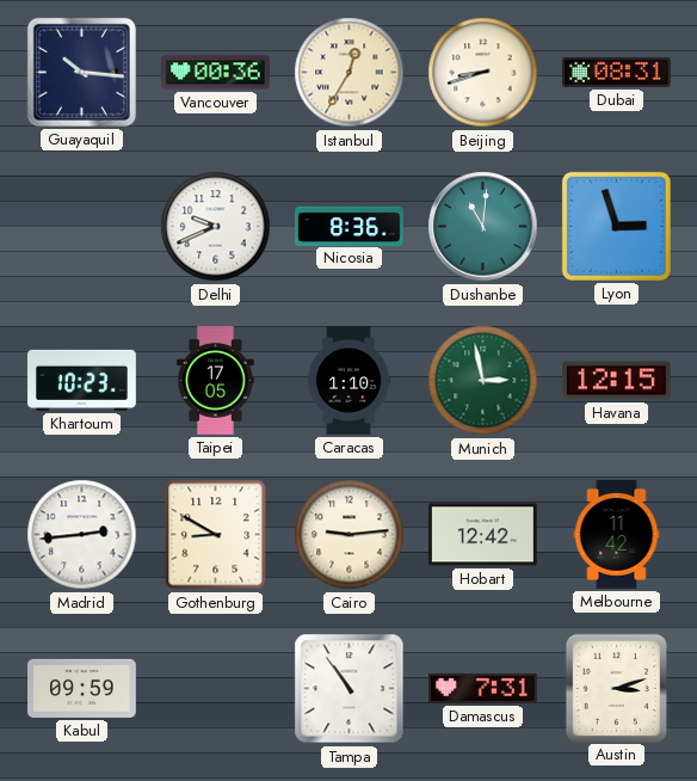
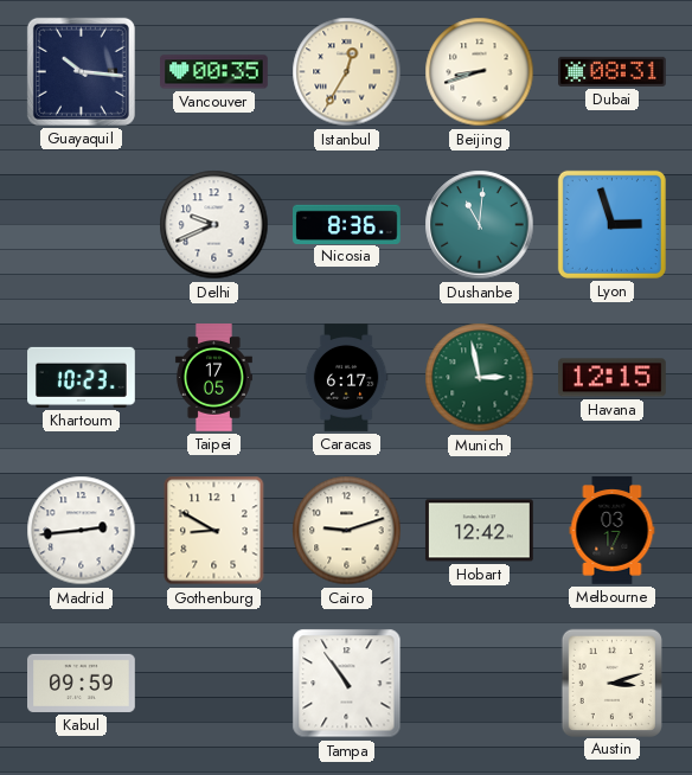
Vancouver: 00:36 -> 00:35 (214, 72)
Caracas: 1:10 -> 6:17 (346, 378)
Cairo: 9:14 -> 9:12 (347, 531)
Melbourne: 11:42 -> 03:17 (613, 531)
Damascus: 7:31 -> none (483, 688)
